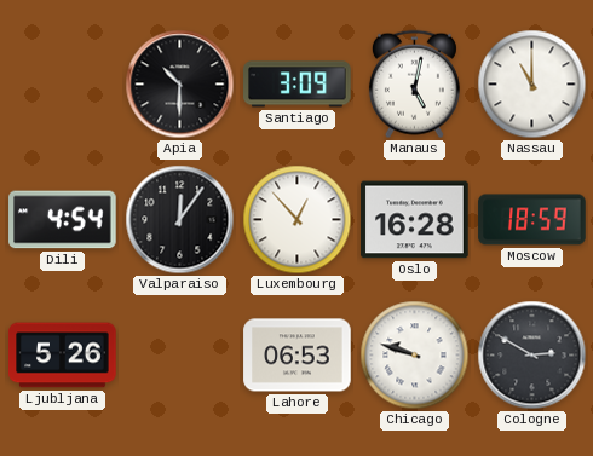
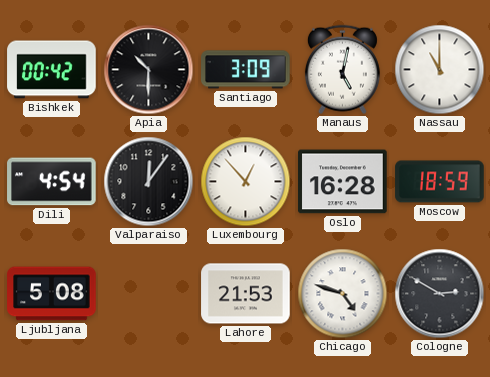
Bishkek: none -> 00:42 (52, 70)
Ljubljana: 5:26 -> 5:08 (52, 294)
Lahore: 06:53 -> 21:53 (246, 294)
Chicago: 9:48 -> 4:48 (343, 294)
